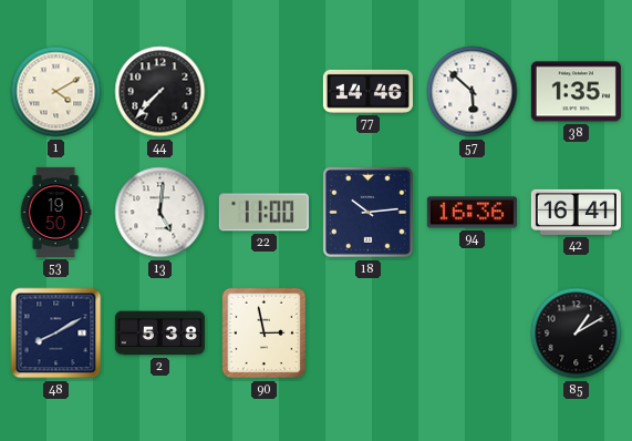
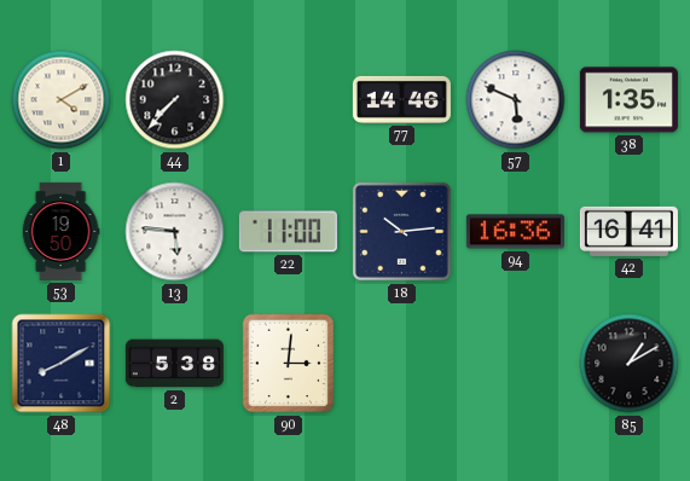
57: 5:52 -> 5:49 (516, 100)
13: 5:01 -> 5:46 (175, 232)
90: 2:58 -> 3:01 (289, 364)
